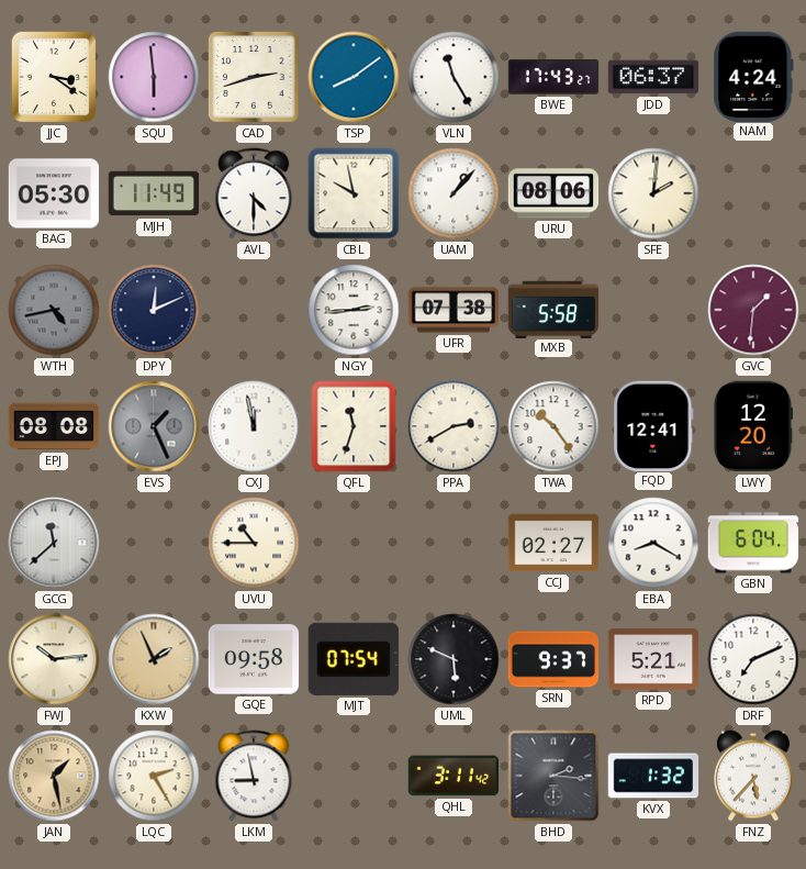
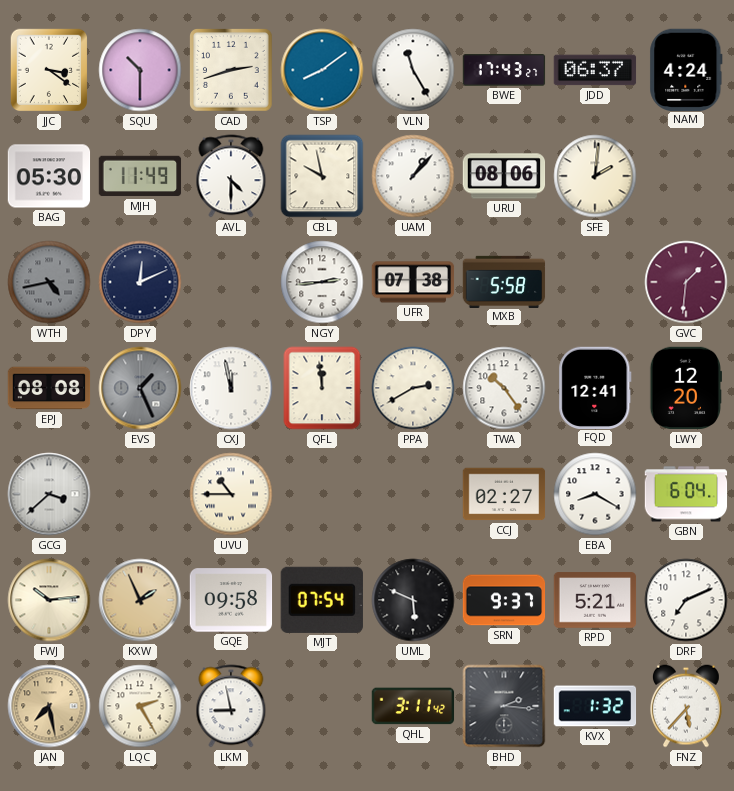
SQU: 5:59 -> 10:30 (140, 70)
QFL: 11:33 -> 11:59 (322, 388)
GCG: 11:38 -> 3:38 (49, 494)
JAN: 1:28 -> 7:28 (49, 706)
